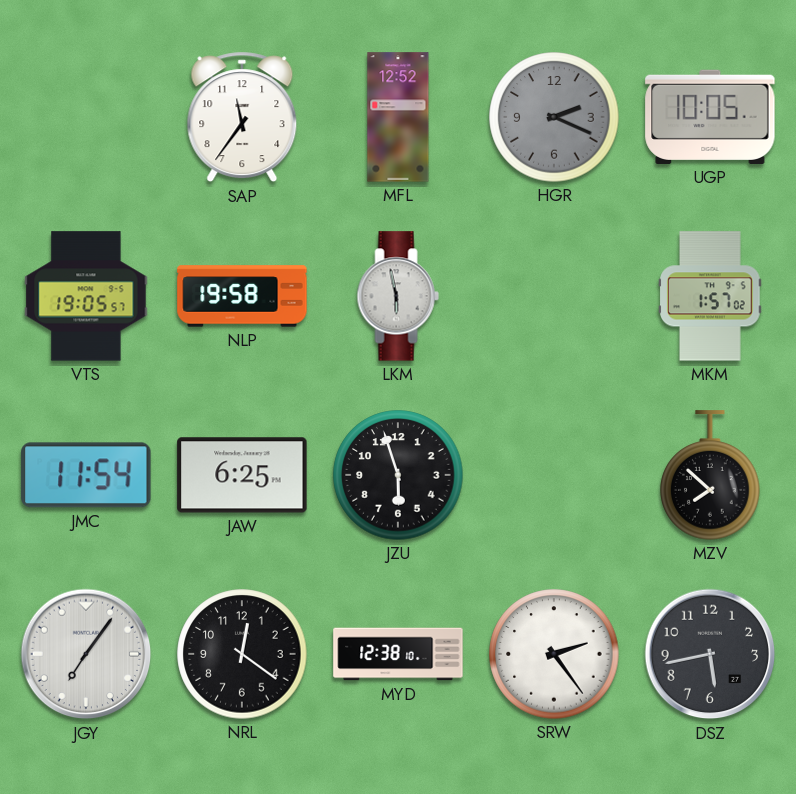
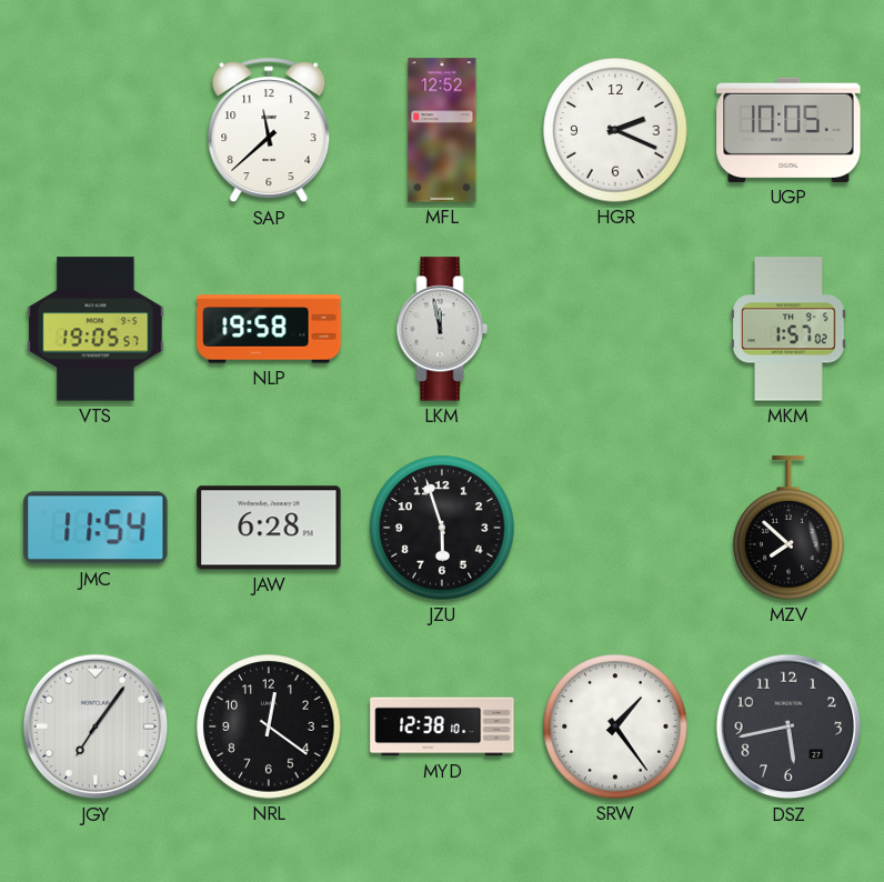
SAP: 11:36 -> 11:38 (269, 130)
HGR dial: grey -> white (615, 130)
LKM: 5:58 -> 11:58 (442, 329)
JAW: 6:25 -> 6:28 (269, 528)
SRW: 2:24 -> 1:24 (615, 726)
